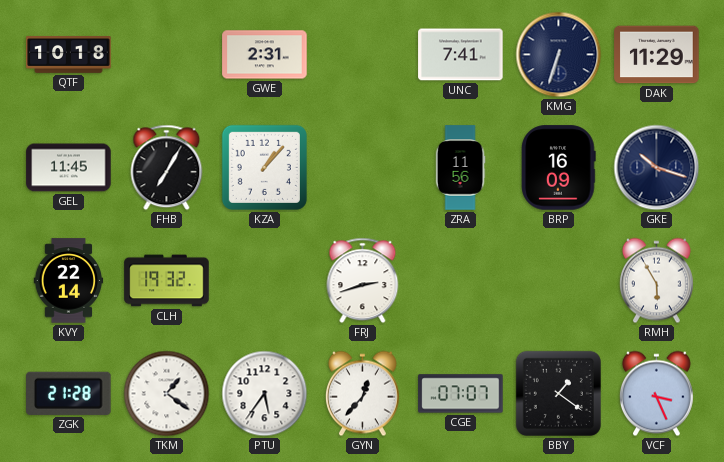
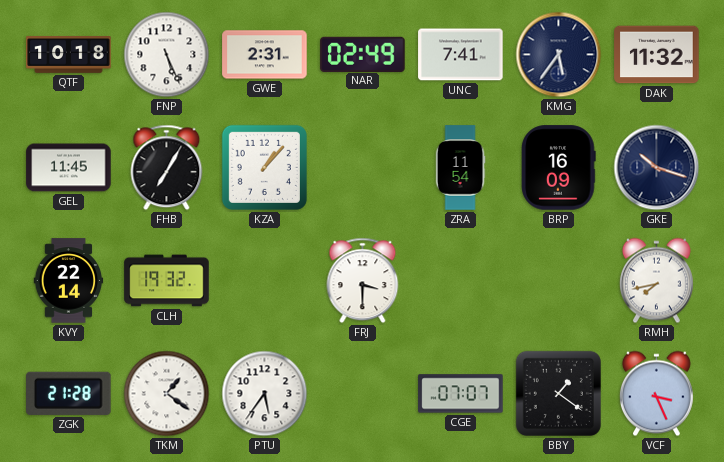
FNP: none -> 5:26 (167, 55)
NAR: none -> 02:49 (363, 54)
KMG: 6:33 -> 5:36 (559, 55)
DAK: 11:29 -> 11:32 (657, 55)
ZRA: 11:56 -> 11:54 (460, 168)
FRJ: 2:42 -> 3:30 (363, 281)
RMH: 5:55 -> 7:43 (656, 281)
GYN: 12:37 -> none (362, 394)
